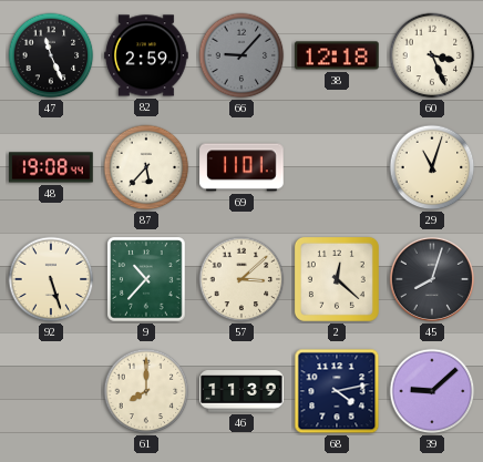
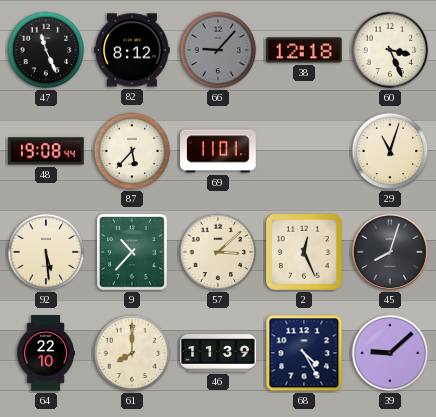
82: 2:59 -> 8:12 (132, 50)
92: 5:27 -> 5:29 (46, 252)
2: 12:22 -> 12:26 (304, 252)
64: none -> 22:10 (45, 353)
68: 4:13 -> 4:25 (304, 353)
